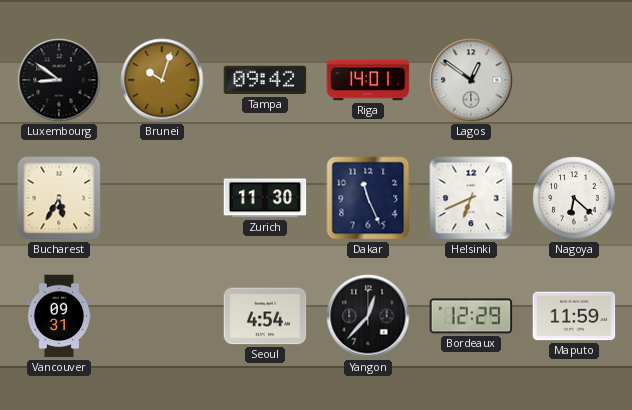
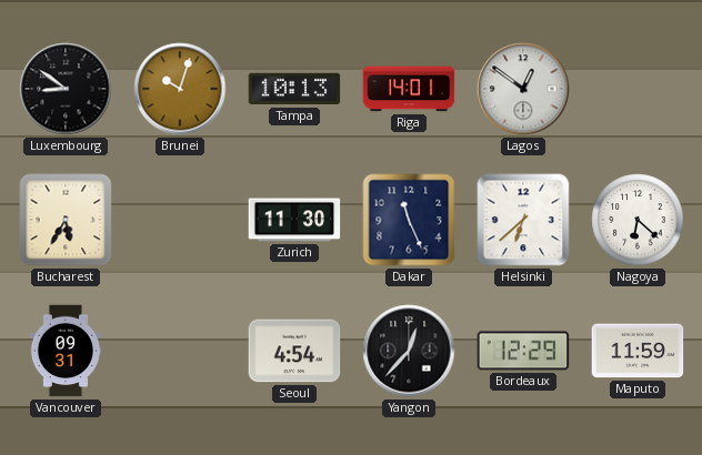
Tampa: 09:42 -> 10:13 (294, 89)
Helsinki: 6:41 -> 6:38 (523, 220)
